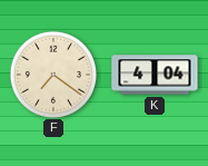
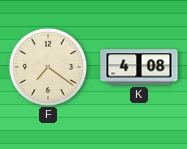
K: 4:04 -> 4:08 (139, 67)
